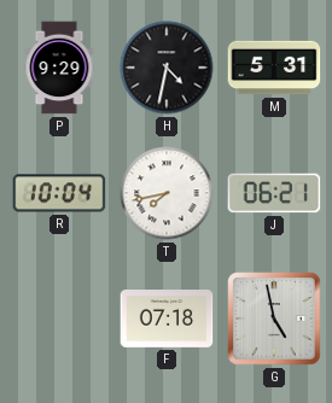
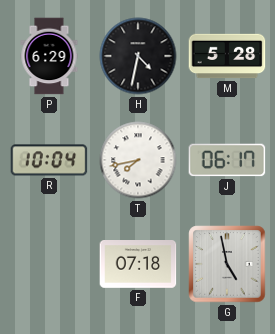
P: 9:29 -> 6:29 (49, 56)
M: 5:31 -> 5:28 (227, 56)
J: 06:21 -> 06:17 (227, 160)
